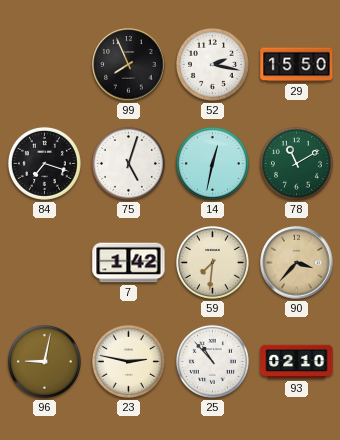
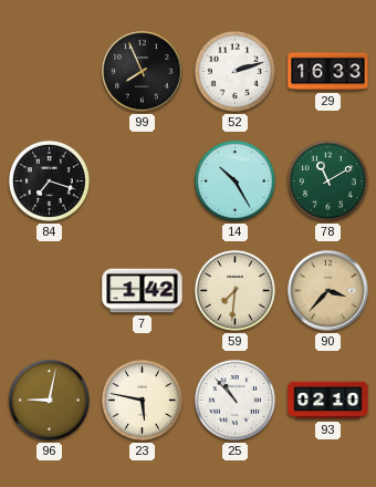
52: 2:17 -> 2:12 (234, 71)
29: 15:50 -> 16:33 (328, 72)
75: 5:03 -> none (128, 163)
14: 12:32 -> 10:25 (234, 180)
23: 2:47 -> 5:47 (142, 400)
